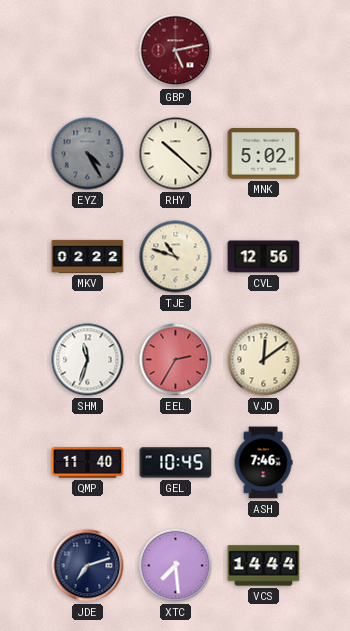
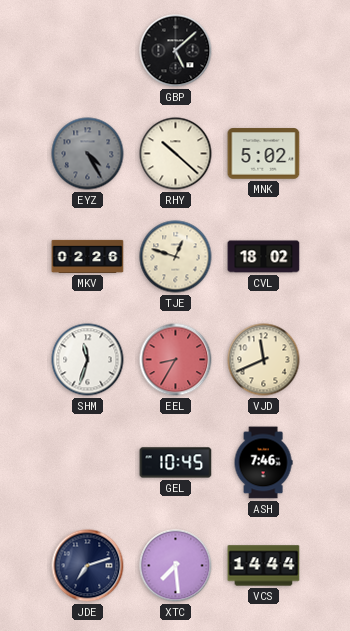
GBP: 5:13 -> 5:08 (176, 51)
GBP dial: burgundy -> black (176, 51)
MKV: 02:22 -> 02:26 (88, 256)
TJE: 10:48 -> 12:48 (176, 257)
CVL: 12:56 -> 18:02 (264, 257)
EEL: 2:35 -> 8:35 (176, 360)
VJD: 12:09 -> 11:41 (264, 360)
QMP: 11:40 -> none (88, 463)
